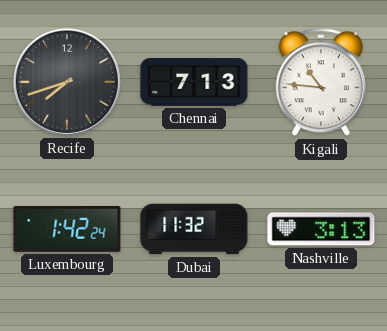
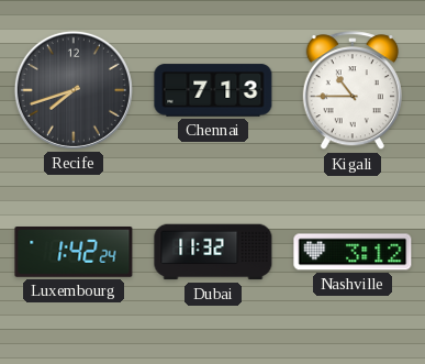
Kigali: 10:46 -> 10:45 (353, 91)
Nashville: 3:13 -> 3:12 (353, 252)
